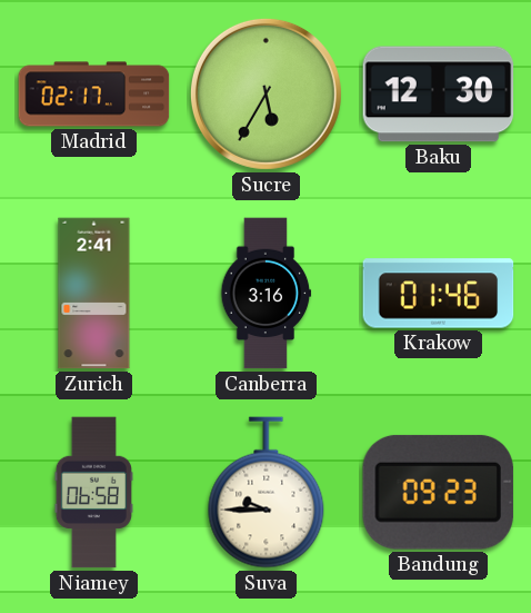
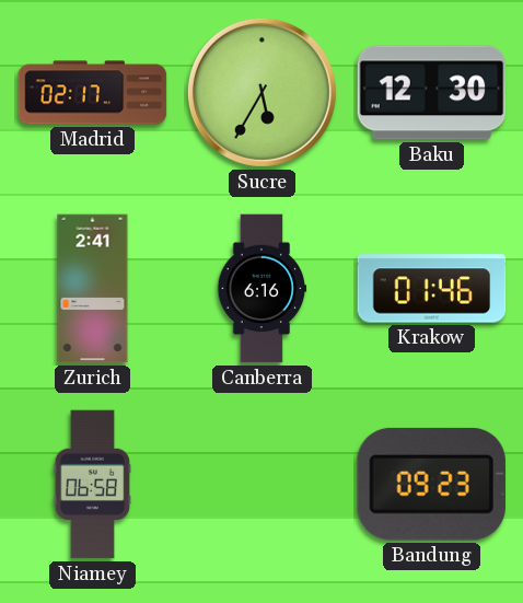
Canberra: 3:16 -> 6:16 (263, 289)
Suva: 9:45 -> none (267, 493)
